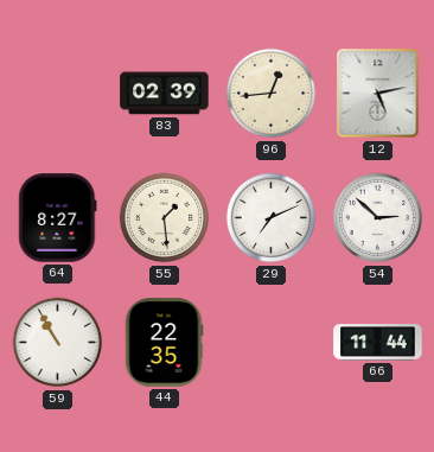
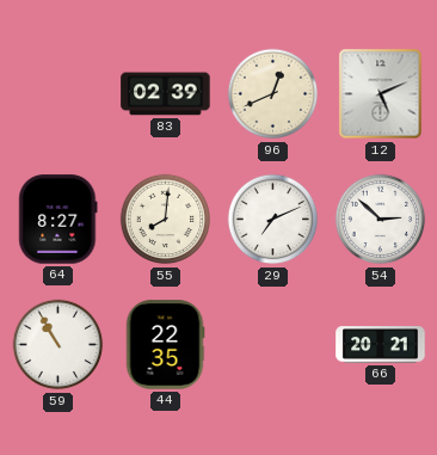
96: 12:44 -> 12:41 (273, 94)
12: 5:13 -> 5:11 (381, 94)
55: 1:29 -> 8:01 (166, 220)
66: 11:44 -> 20:21 (381, 345)
